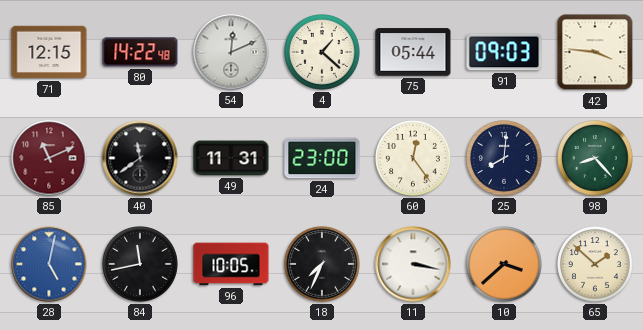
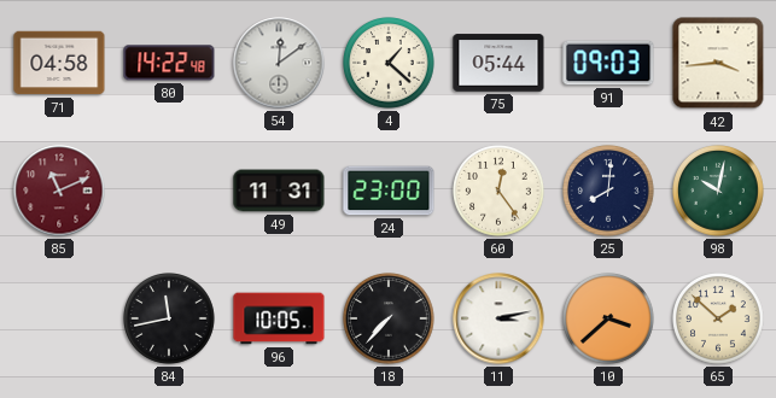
71: 12:15 -> 04:58 (59, 63)
54: 12:11 -> 12:09 (279, 63)
42: 3:46 -> 3:44 (718, 63)
40: 11:39 -> none (140, 158)
98: 8:23 -> 10:02 (718, 191)
28: 5:02 -> none (49, 264)
18: 7:34 -> 7:37 (389, 318)
11: 3:17 -> 3:13 (498, 318)
